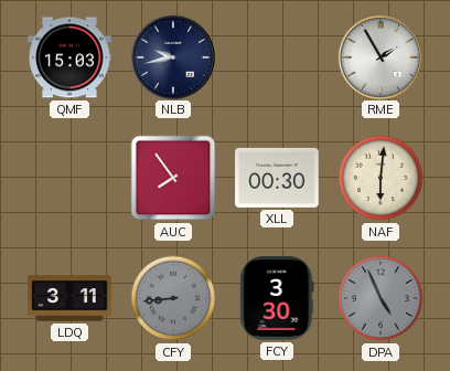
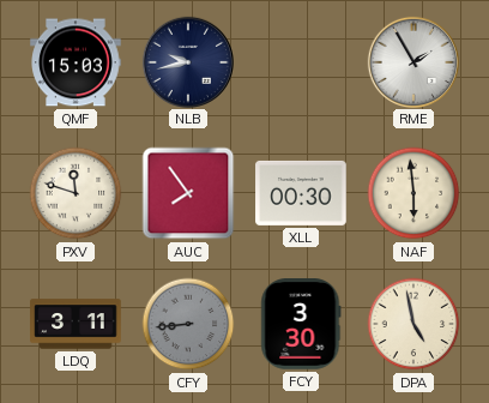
PXV: none -> 11:48 (76, 193)
NAF: 6:01 -> 5:59 (413, 193)
DPA: 4:56 -> 4:58 (413, 324)
DPA dial: grey -> cream (413, 324)
